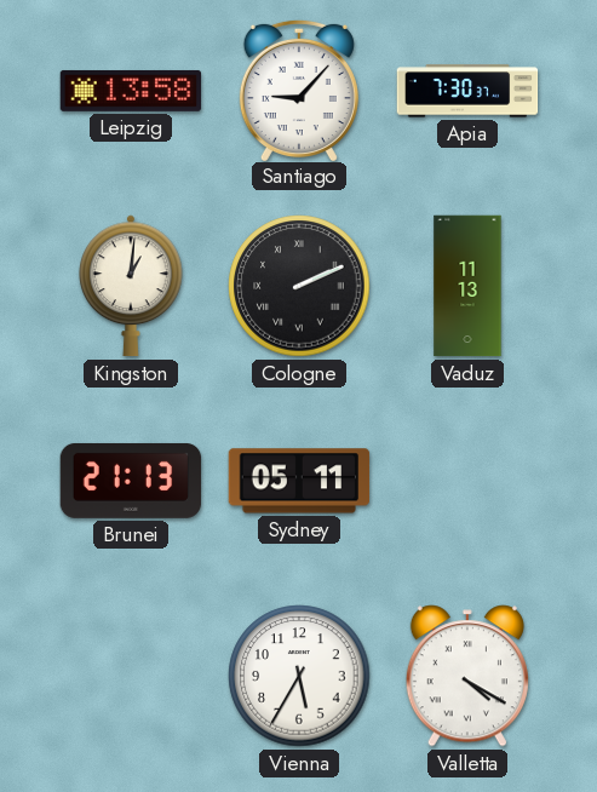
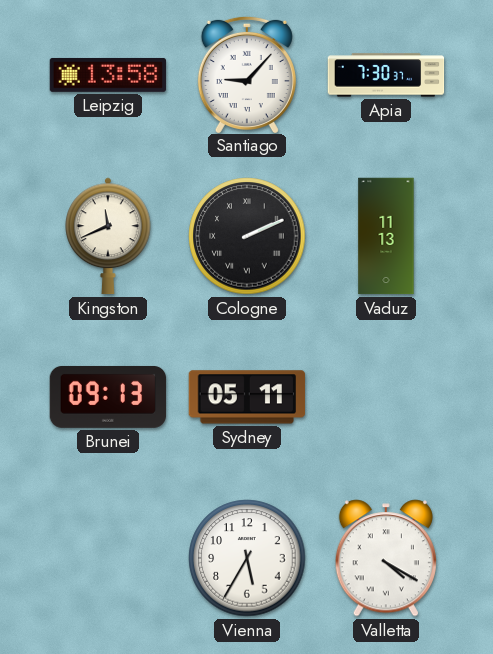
Kingston: 1:01 -> 11:41 (109, 236)
Brunei: 21:13 -> 09:13 (108, 397)
